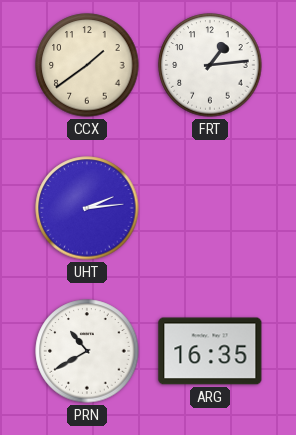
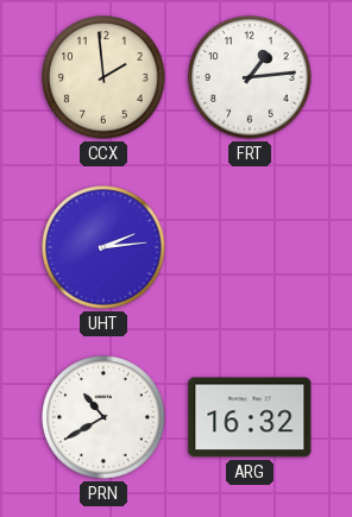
CCX: 1:39 -> 1:59 (103, 77)
ARG: 16:35 -> 16:32 (250, 417)
